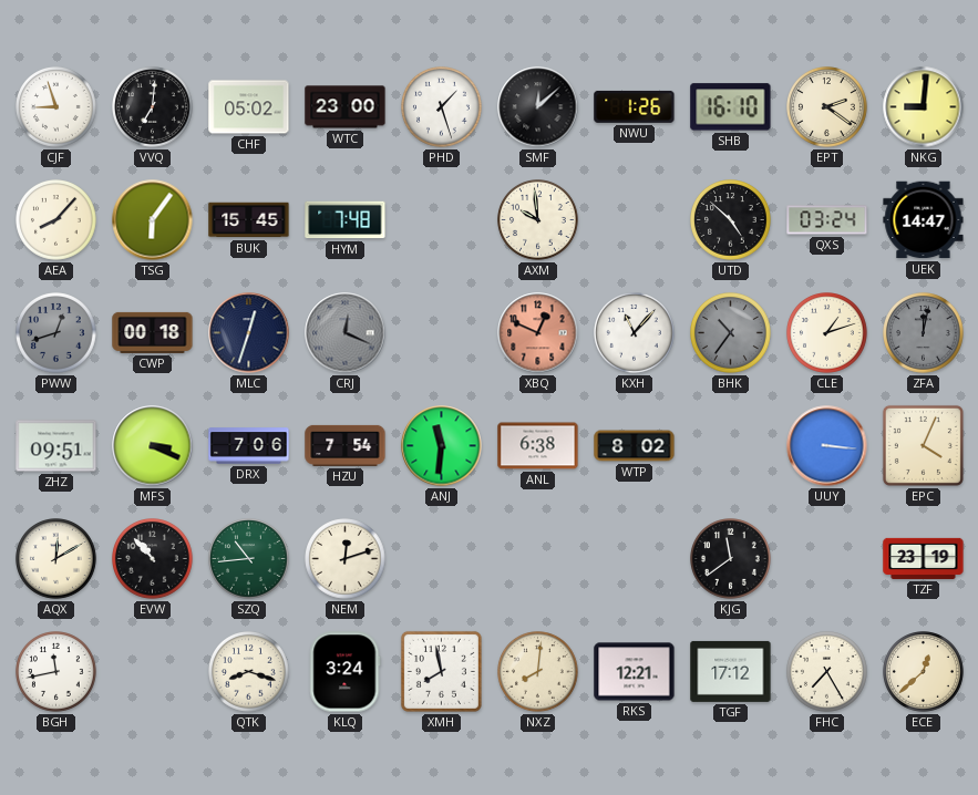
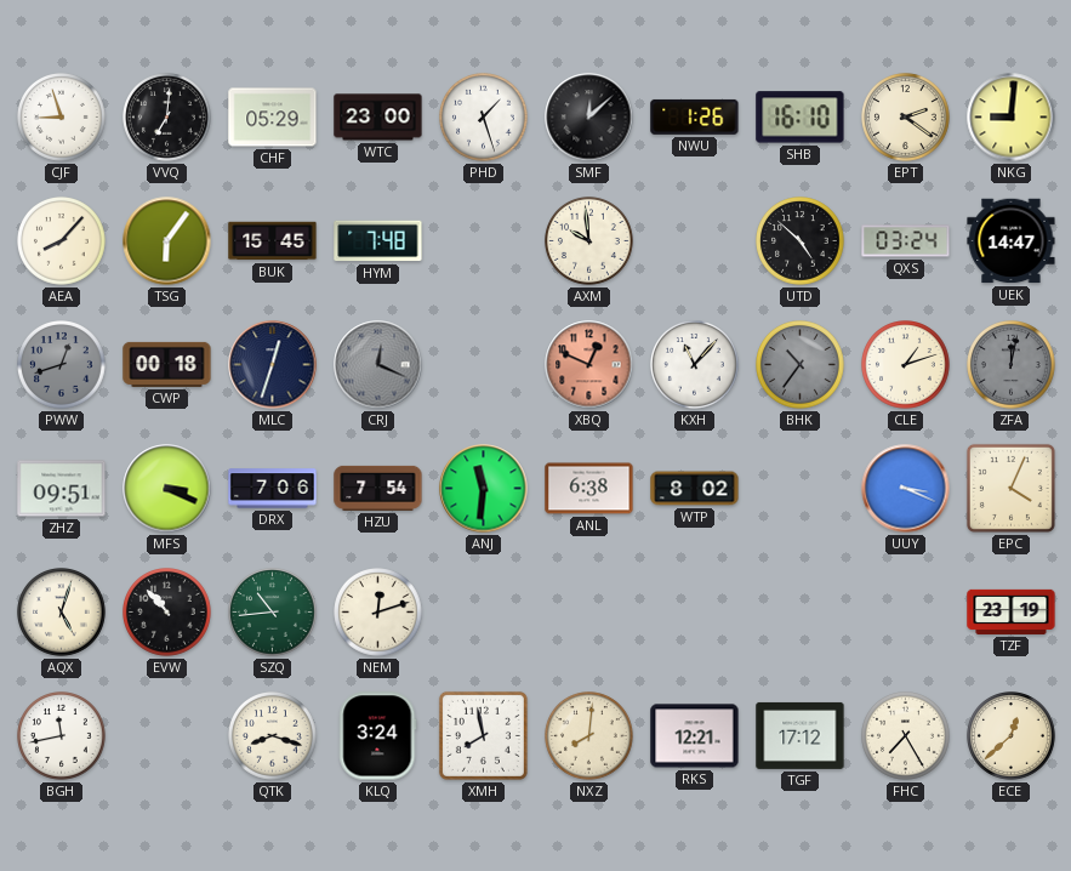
CHF: 05:02 -> 05:29 (273, 118)
UUY: 3:16 -> 3:19 (906, 489)
AQX: 12:10 -> 5:03 (62, 613)
KJG: 11:39 -> none (731, 559)
